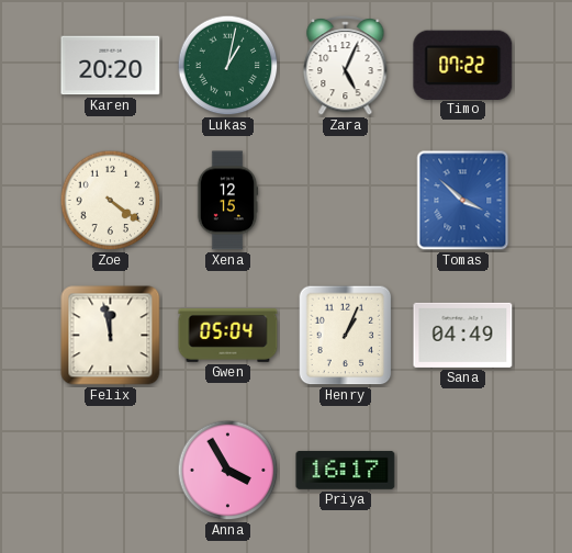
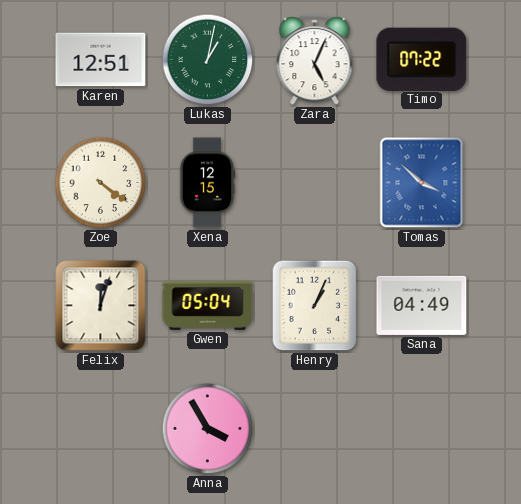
Karen: 20:20 -> 12:51 (101, 60)
Felix: 11:58 -> 12:03 (101, 306)
Priya: 16:17 -> none (346, 471)
